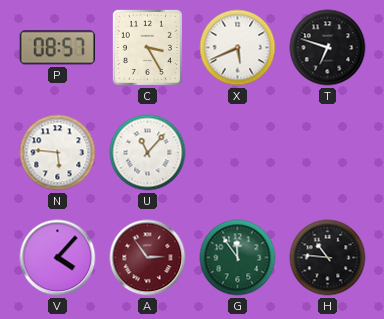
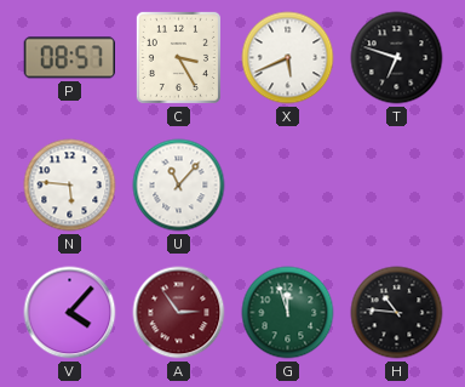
G: 11:54 -> 11:57 (288, 313)
